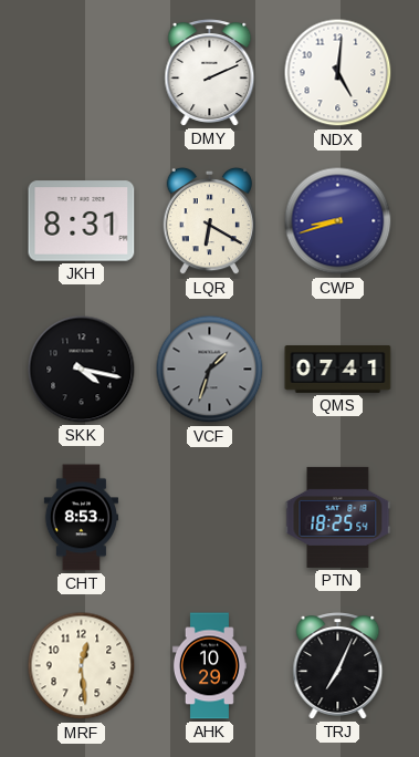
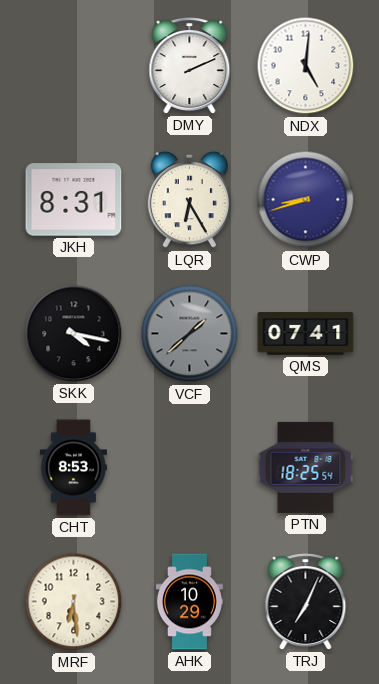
LQR: 6:20 -> 6:25 (189, 200)
VCF: 1:33 -> 1:38 (190, 334)
MRF: 12:29 -> 6:29 (74, 602)
